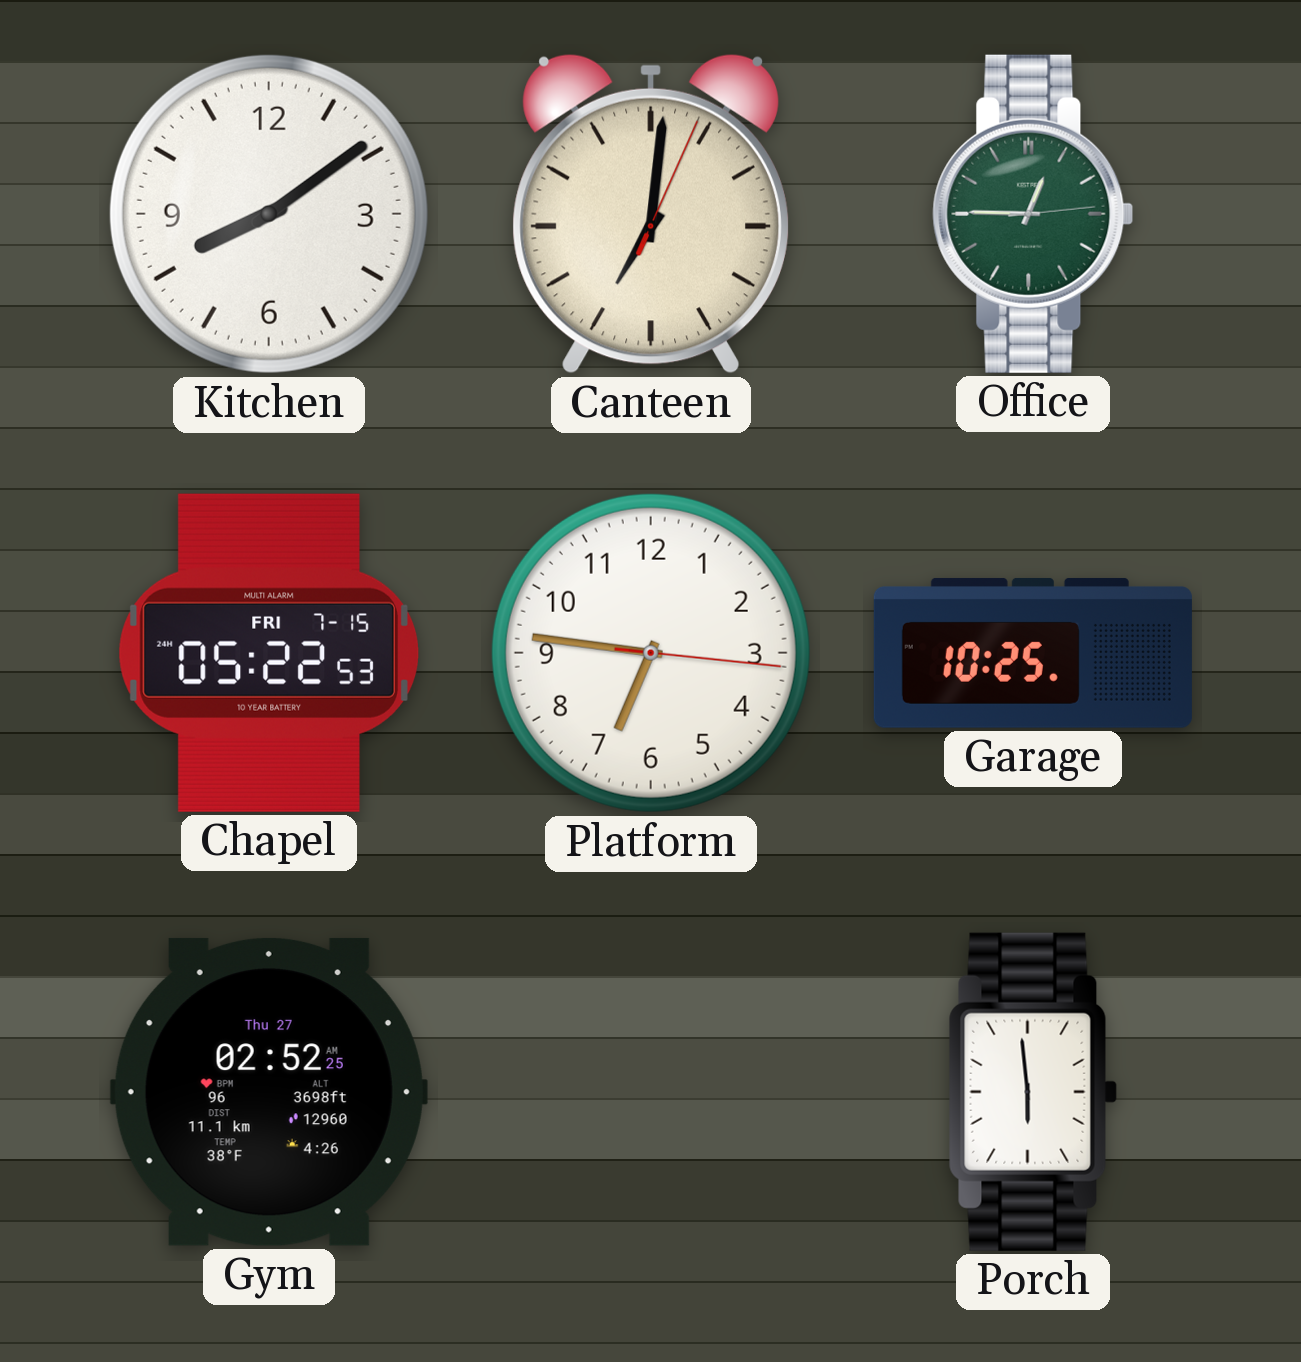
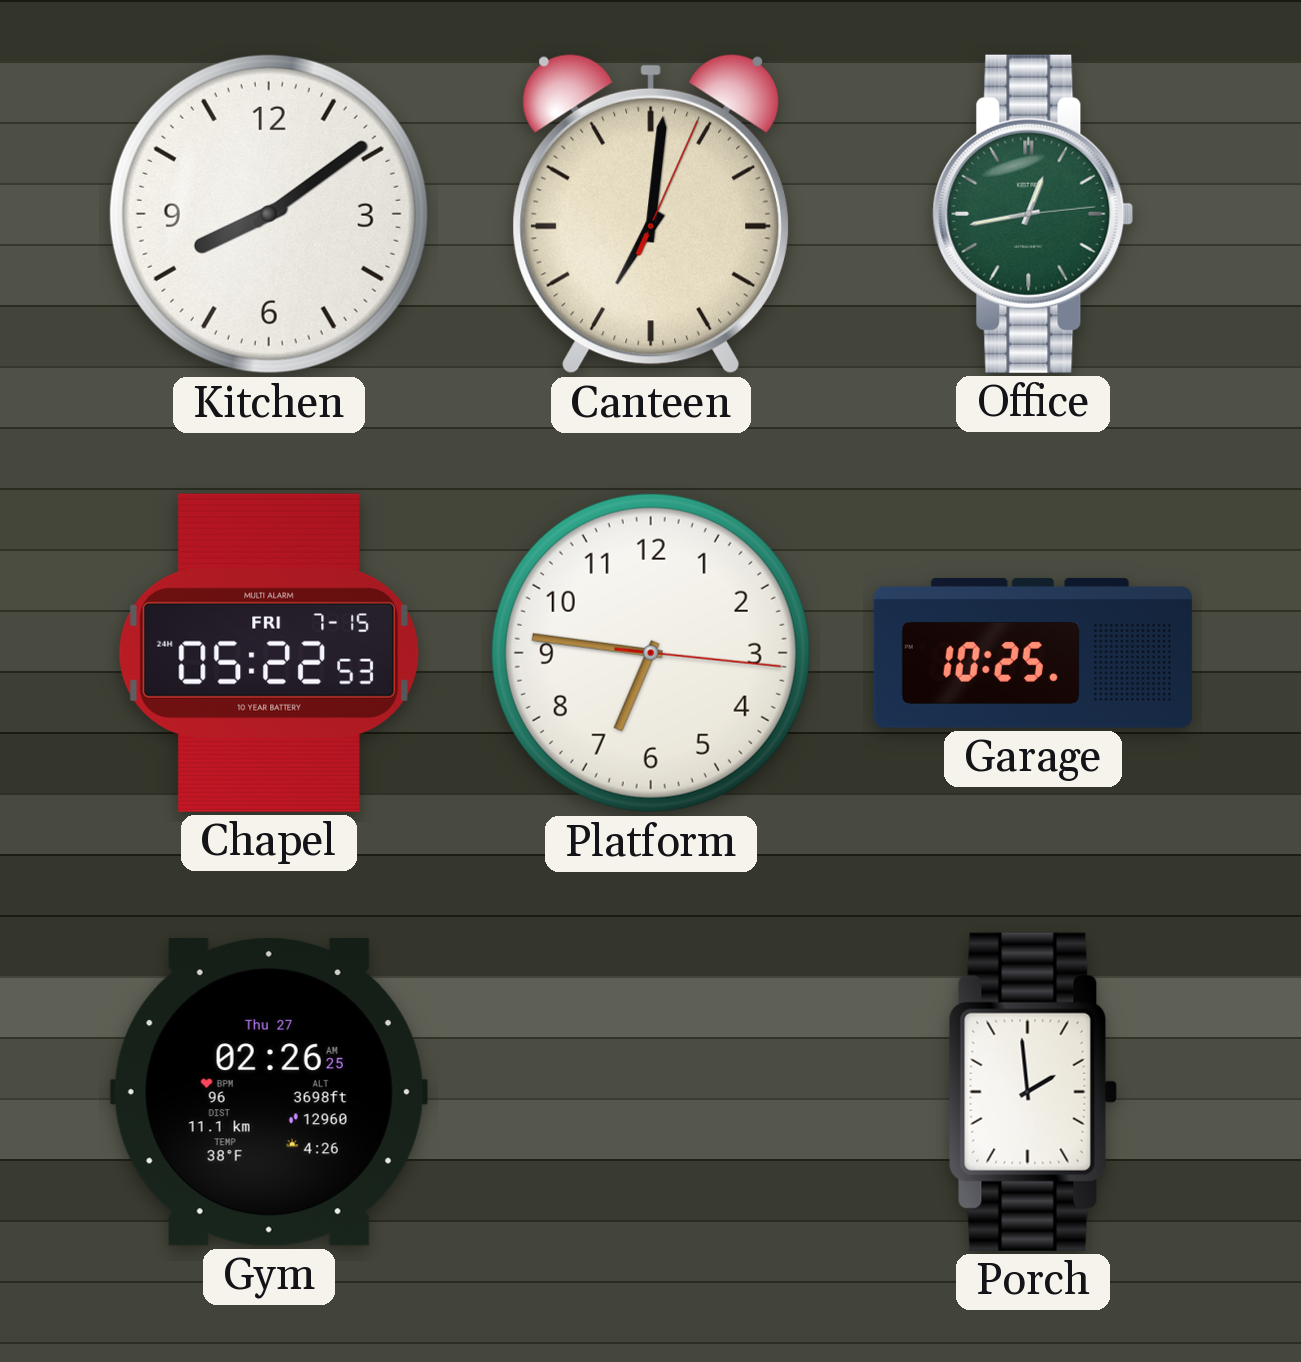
Office: 12:45 -> 12:43 (1033, 214)
Gym: 02:52 -> 02:26 (269, 1092)
Porch: 5:59 -> 1:59 (1033, 1092)
